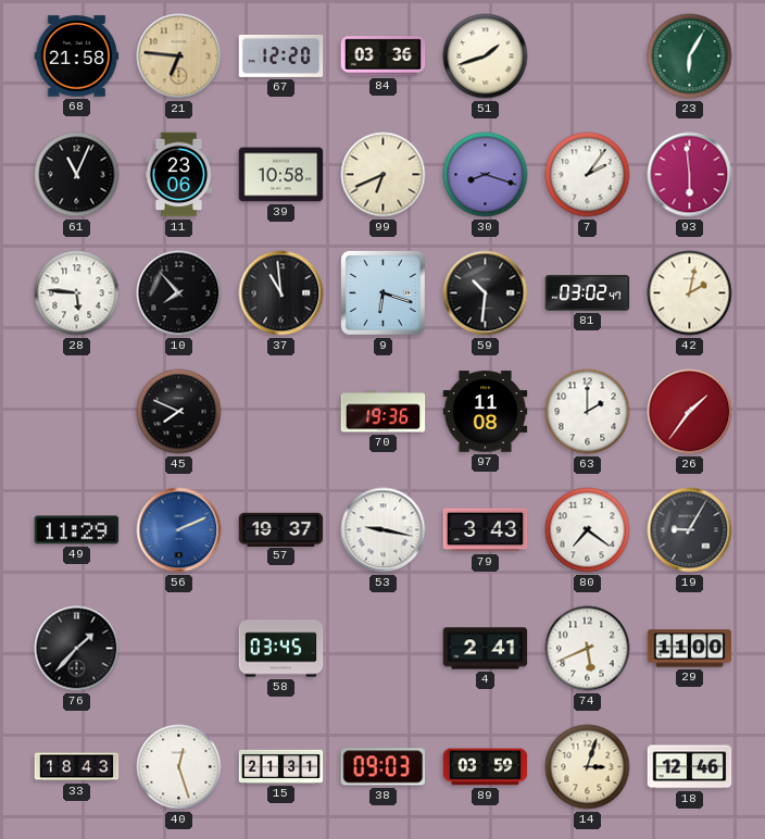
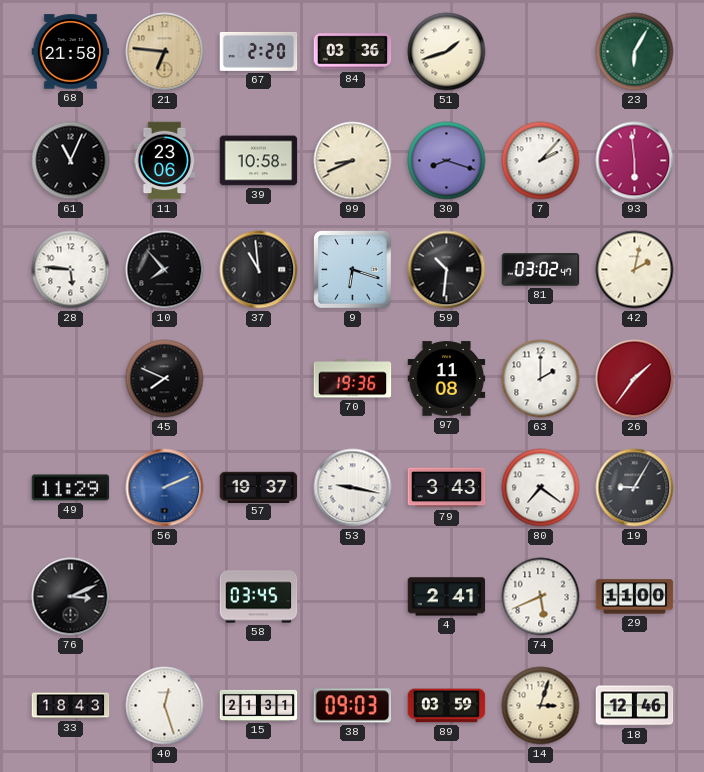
67: 12:20 -> 2:20 (259, 51)
99: 6:41 -> 8:41 (353, 161)
7: 2:06 -> 2:07 (541, 161)
76: 1:37 -> 3:11 (71, 597)
